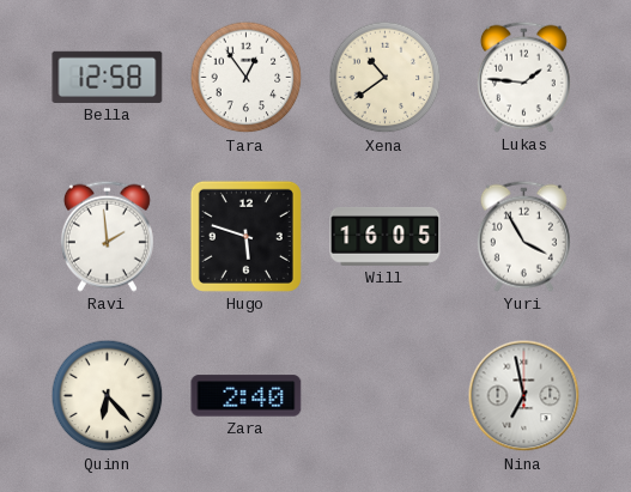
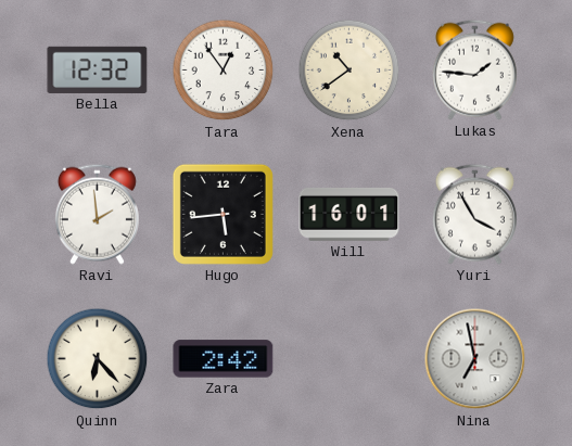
Bella: 12:58 -> 12:32 (98, 69)
Hugo: 5:48 -> 5:44 (223, 214)
Will: 16:05 -> 16:01 (349, 214)
Zara: 2:40 -> 2:42 (224, 359)
